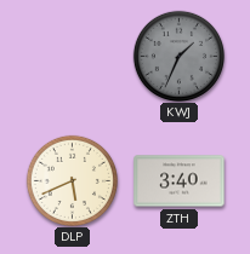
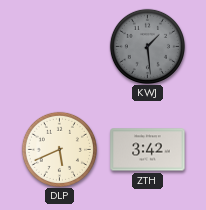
KWJ: 1:34 -> 1:29 (147, 46)
ZTH: 3:40 -> 3:42 (148, 150)
